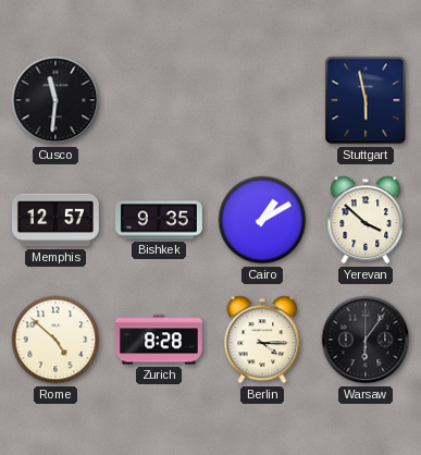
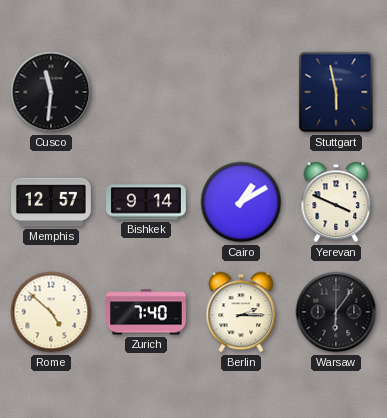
Bishkek: 9:35 -> 9:14 (147, 202)
Yerevan: 3:52 -> 3:49 (336, 202)
Zurich: 8:28 -> 7:40 (147, 312)
Berlin: 4:15 -> 2:15 (241, 312)
